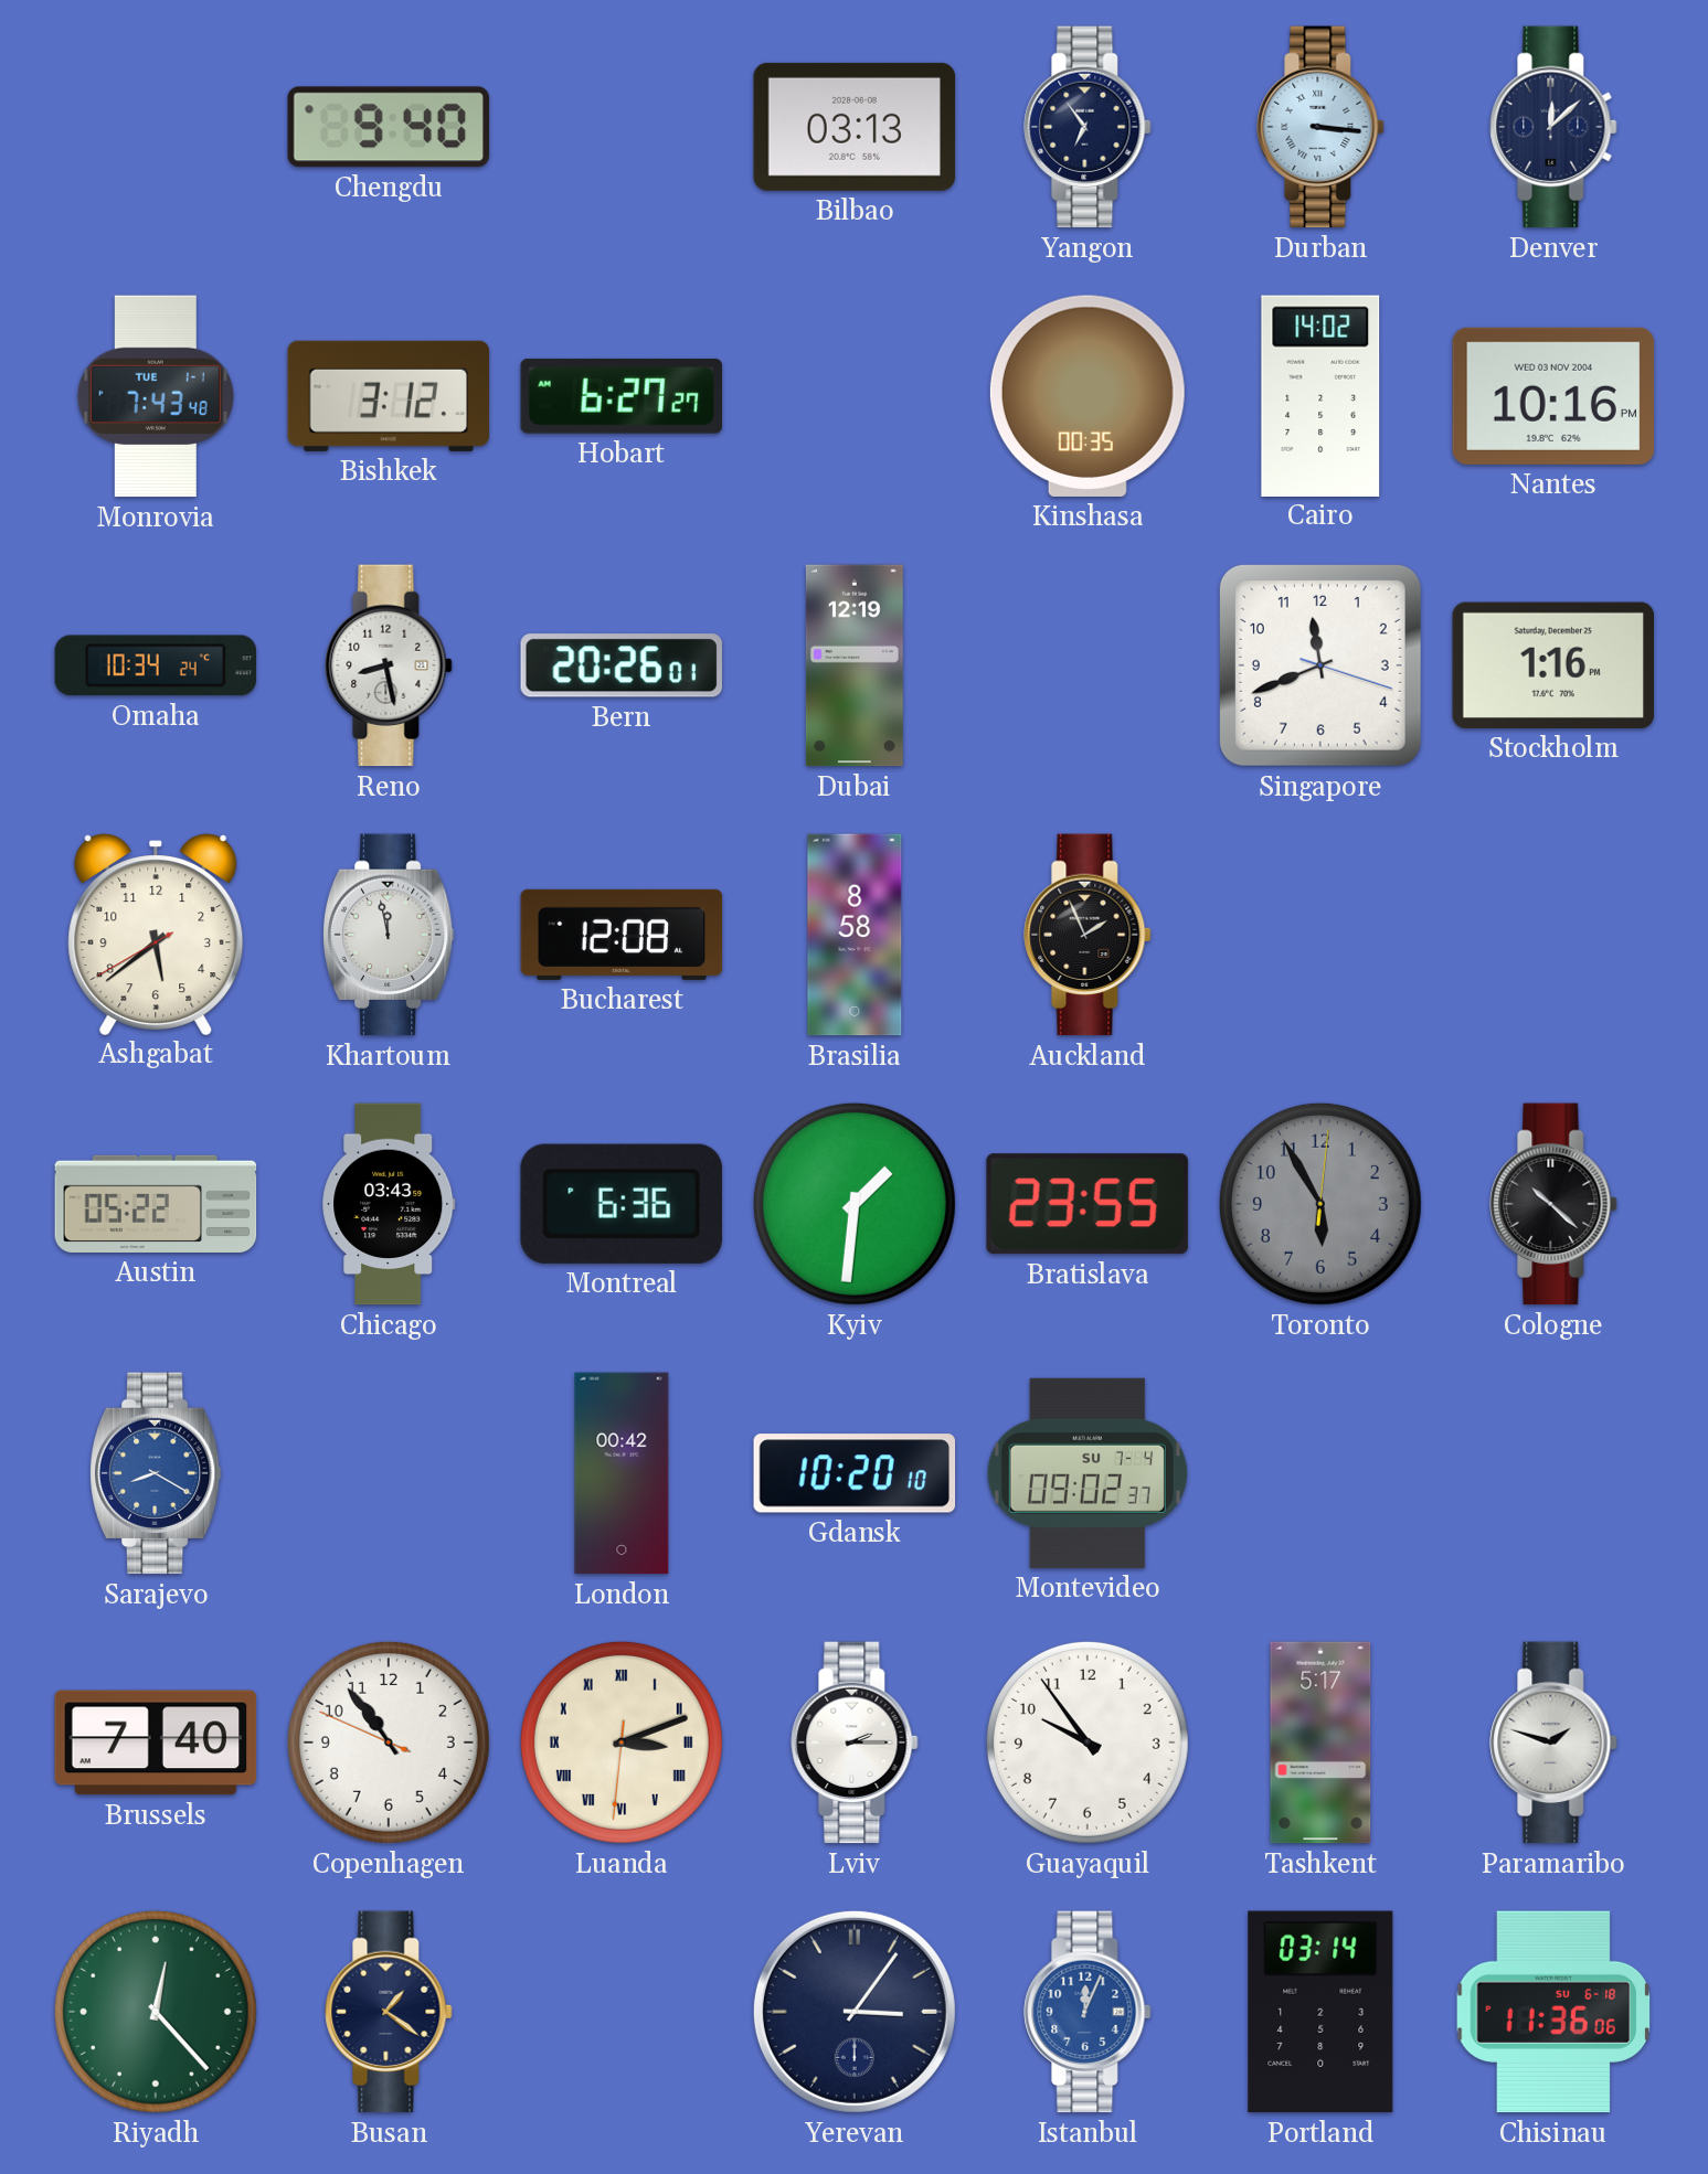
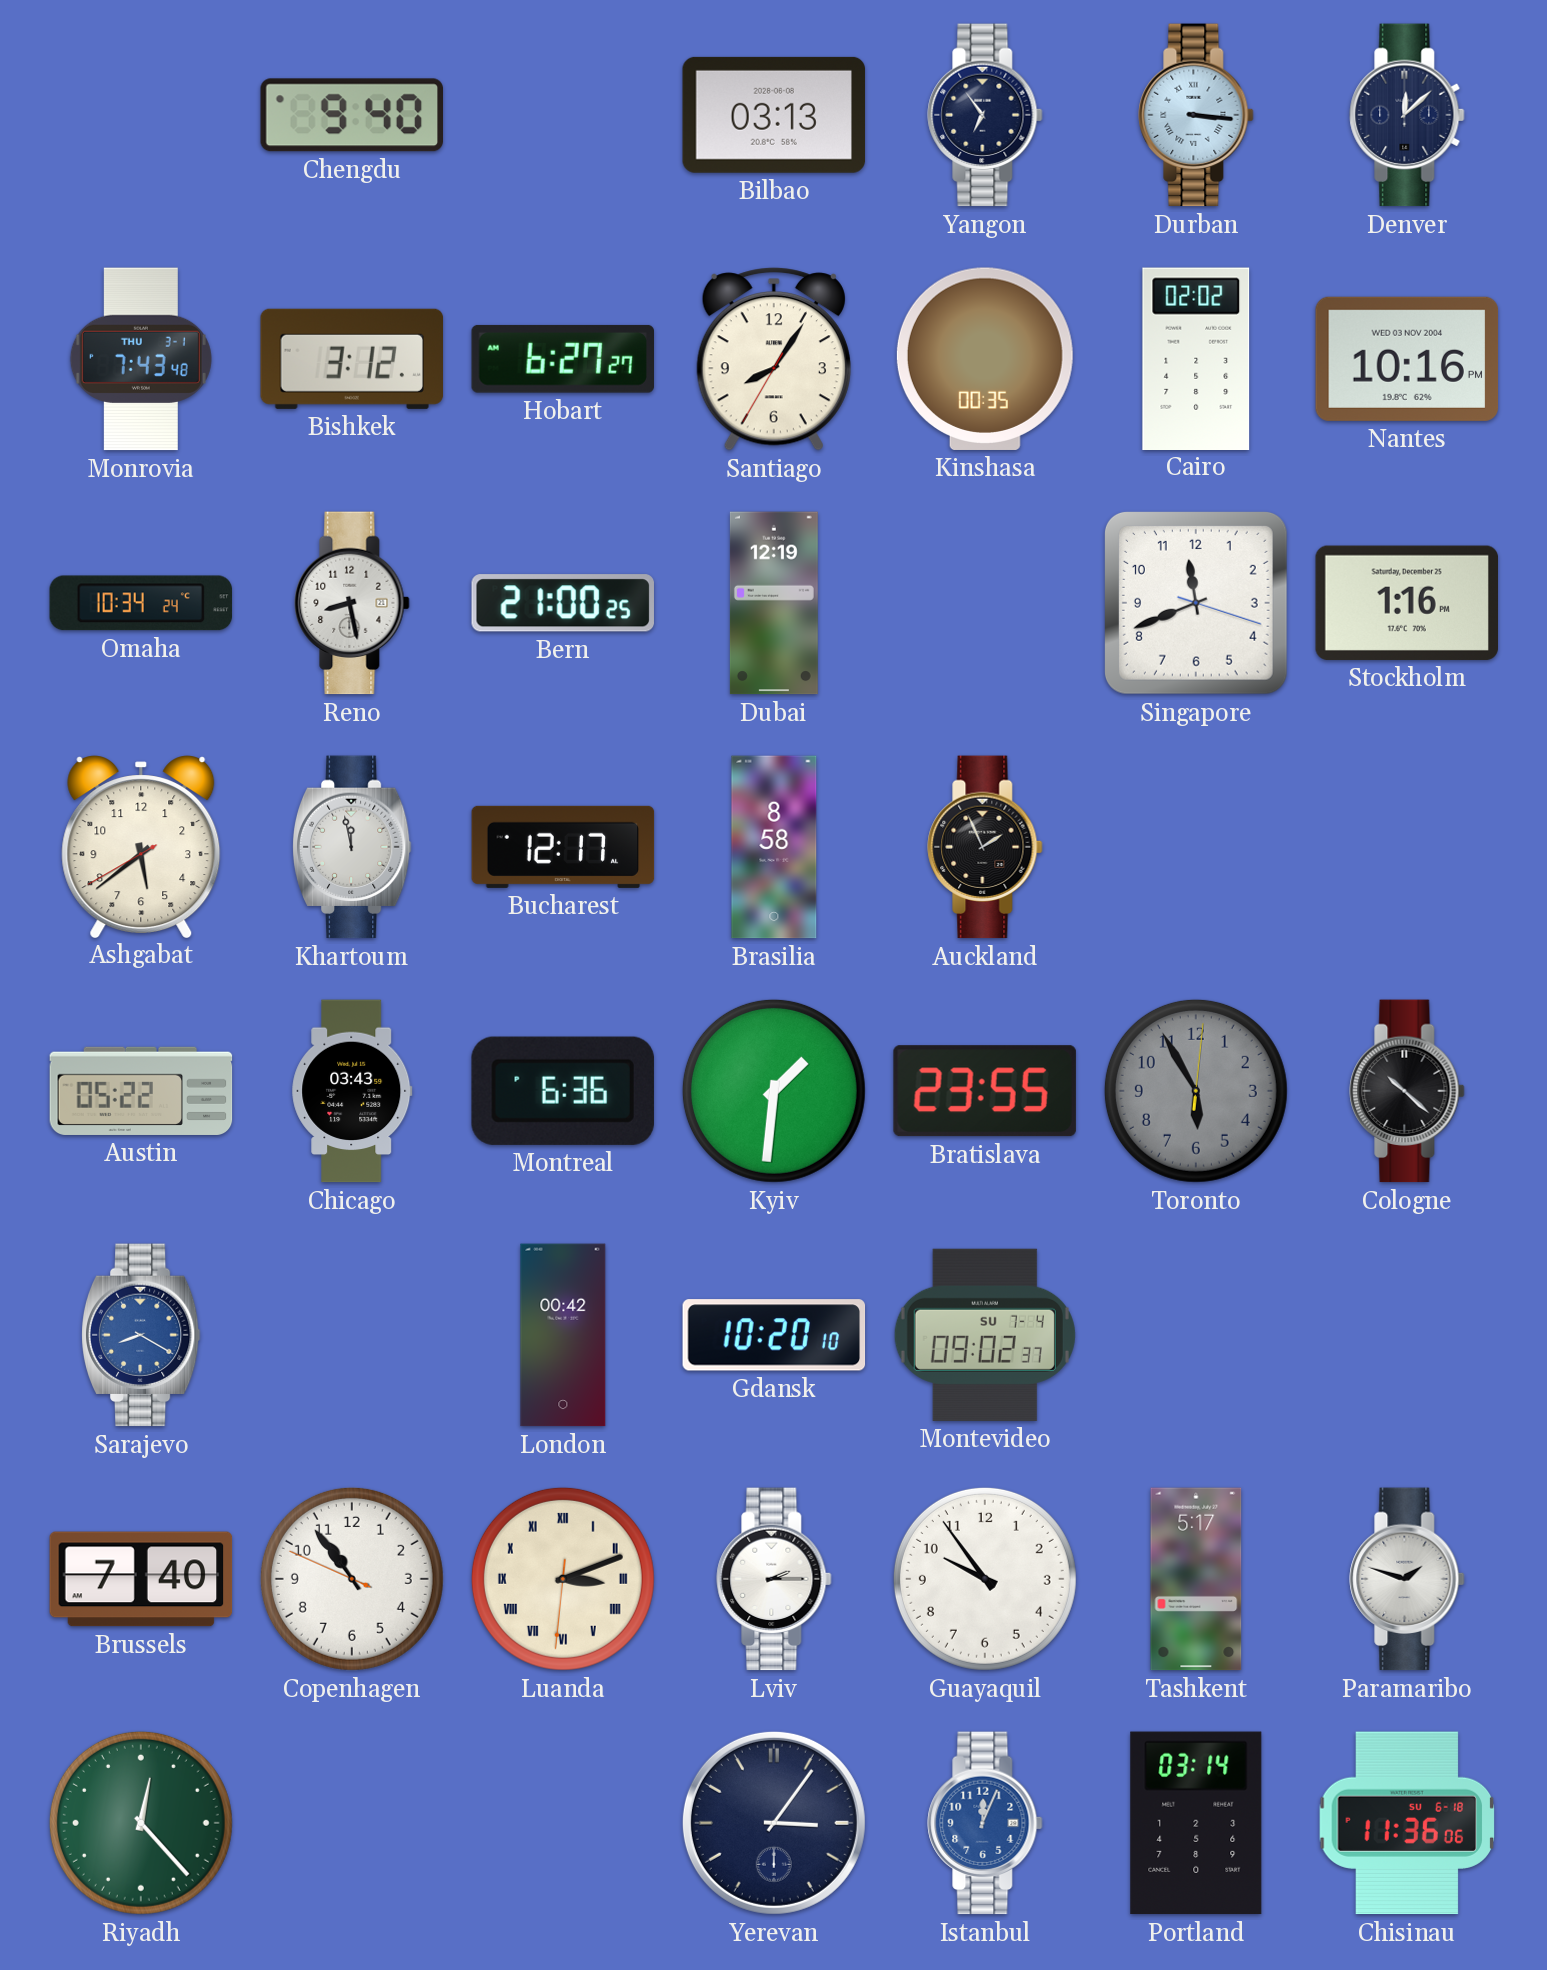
Monrovia date: TUE 1-1 -> THU 3-1 (141, 359)
Santiago: none -> 8:05 (774, 359)
Cairo: 14:02 -> 02:02 (1196, 358)
Bern: 20:26 -> 21:00 (563, 603)
Bucharest: 12:08 -> 12:17 (563, 847)
Busan: 1:21 -> none (389, 2012)
